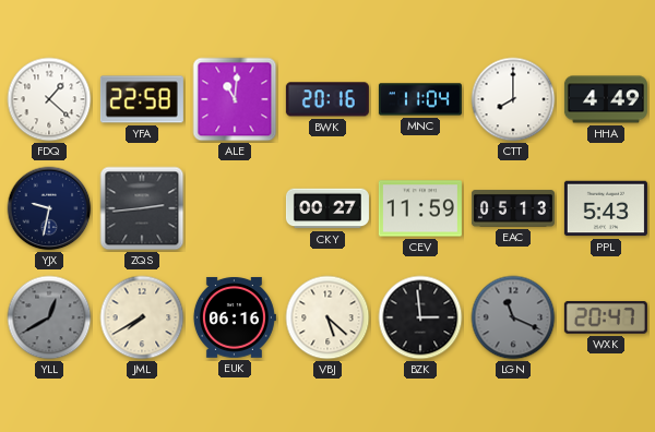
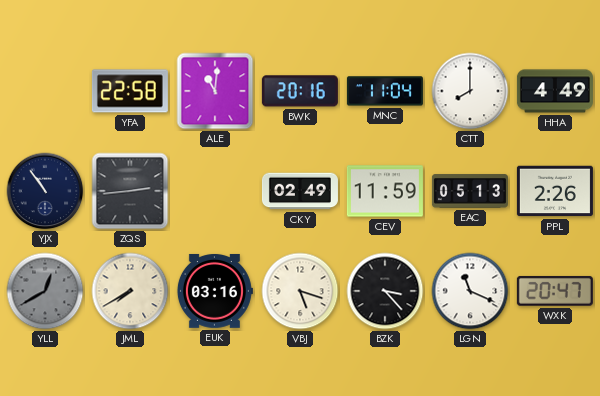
FDQ: 1:22 -> none (49, 99)
YJX: 9:32 -> 10:54 (45, 191)
CKY: 00:27 -> 02:49 (300, 191)
PPL: 5:43 -> 2:26 (555, 191)
EUK: 06:16 -> 03:16 (214, 291)
VBJ: 5:22 -> 5:18 (300, 291)
BZK: 2:59 -> 3:23 (385, 291)
LGN dial: grey -> white (470, 291)
